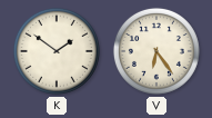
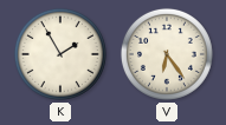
K: 1:51 -> 1:55 (60, 54)
